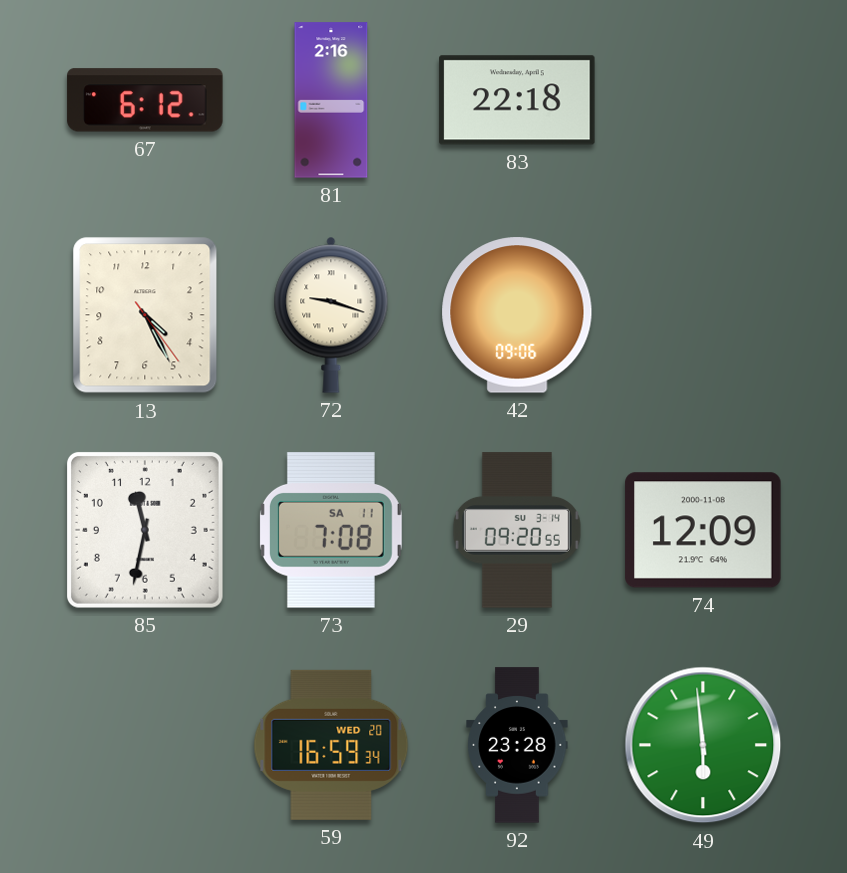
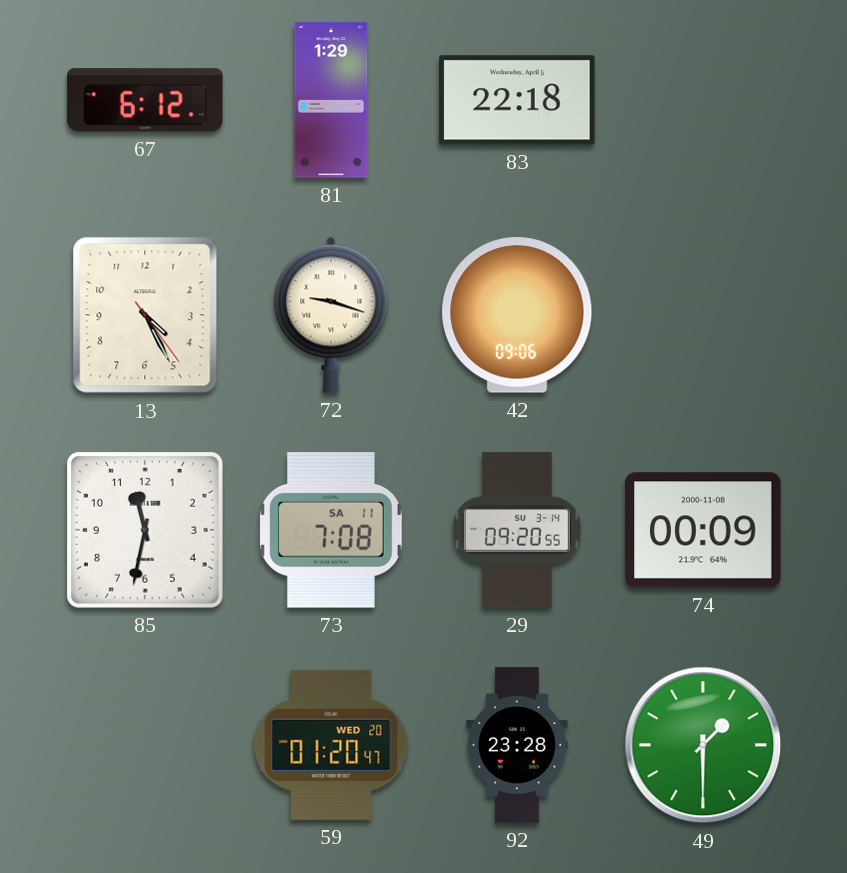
81: 2:16 -> 1:29 (331, 100)
74: 12:09 -> 00:09 (703, 530)
59: 16:59 -> 01:20 (331, 745)
49: 5:59 -> 1:30 (703, 745)
